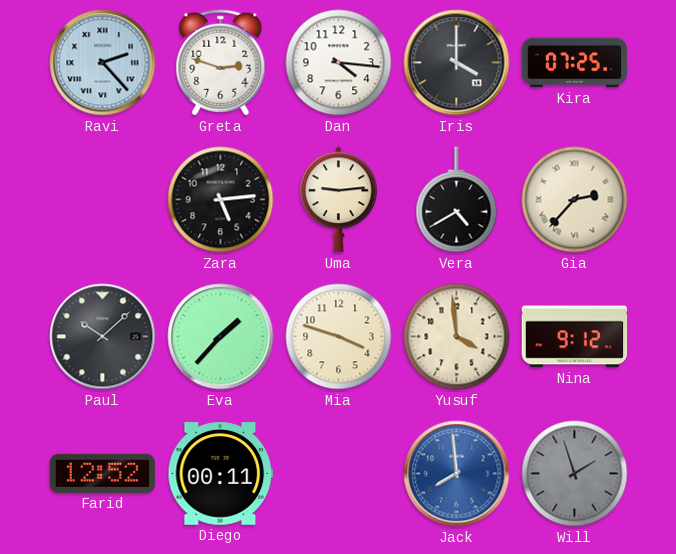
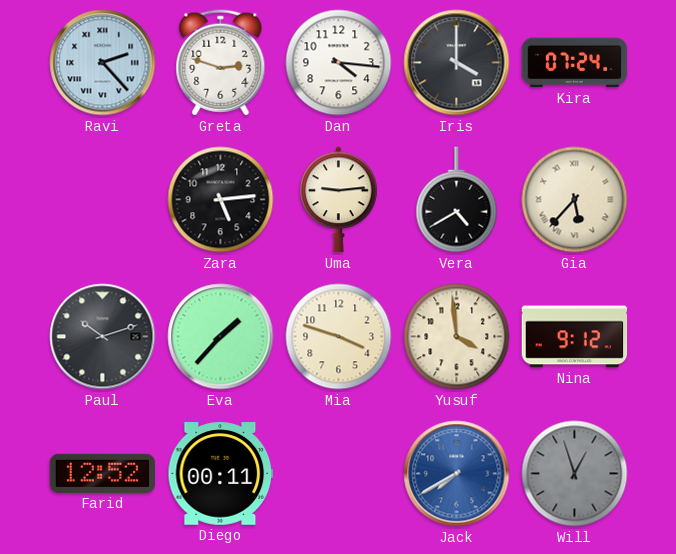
Kira: 07:25 -> 07:24 (575, 63)
Gia: 2:37 -> 5:37 (575, 200)
Paul: 10:08 -> 10:12 (103, 337)
Jack: 7:59 -> 7:40 (457, 474)
Will: 1:57 -> 12:57 (575, 474)
